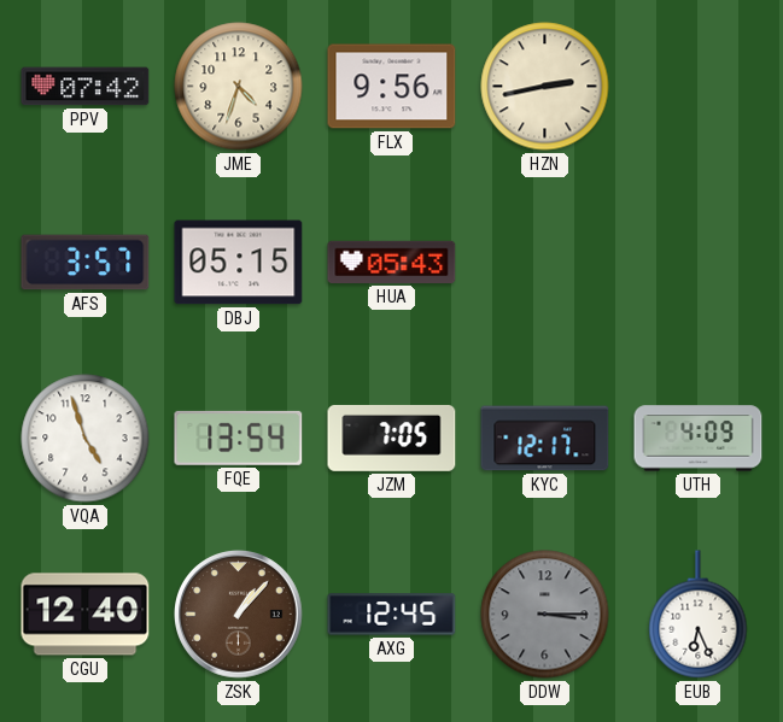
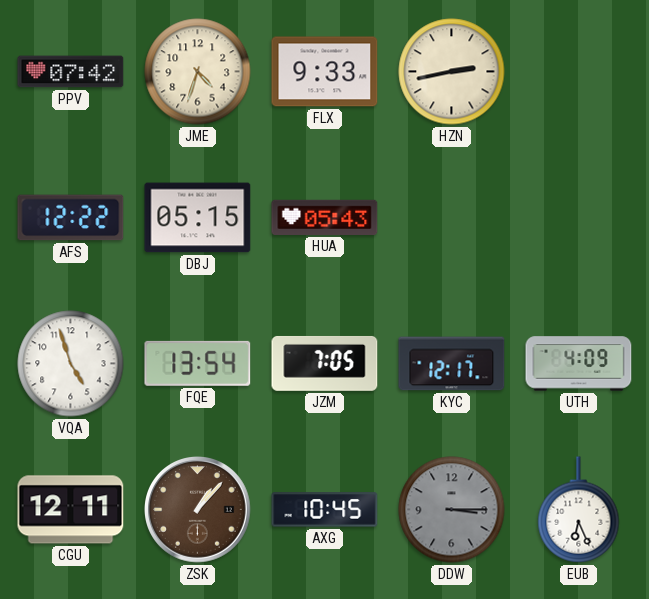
FLX: 9:56 -> 9:33 (325, 72)
AFS: 3:57 -> 12:22 (71, 218)
CGU: 12:40 -> 12:11 (71, 510)
AXG: 12:45 -> 10:45 (325, 510)
